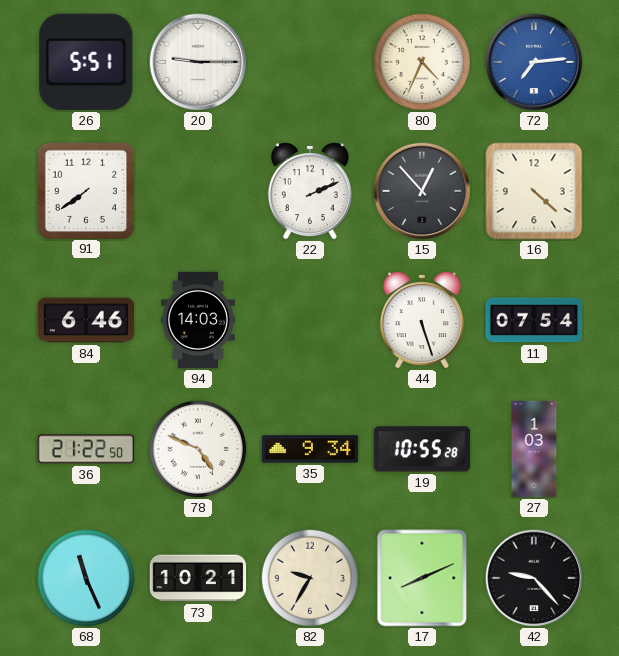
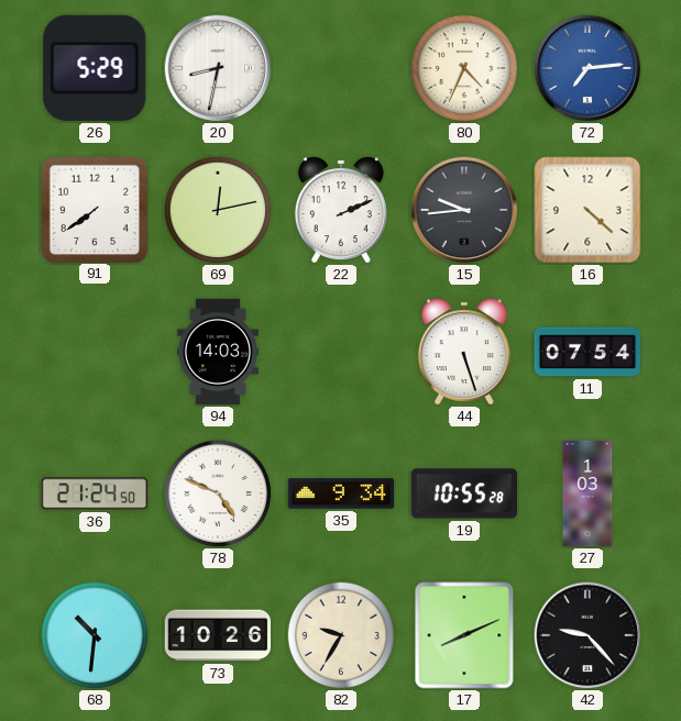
26: 5:51 -> 5:29 (95, 68)
20: 9:15 -> 8:32 (218, 68)
69: none -> 12:13 (217, 209)
15: 12:53 -> 9:44 (464, 210)
84: 6:46 -> none (86, 320)
36: 21:22 -> 21:24 (94, 493)
68: 11:26 -> 10:31 (94, 634)
73: 10:21 -> 10:26 (218, 635)
